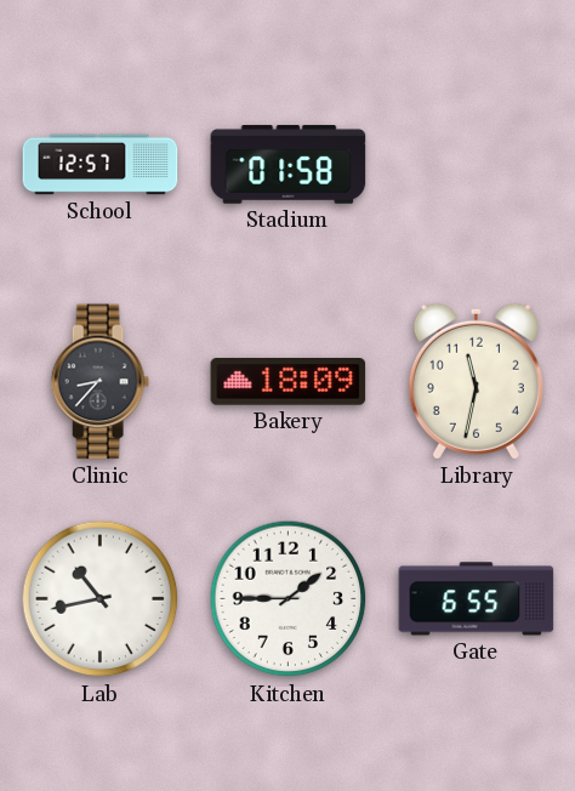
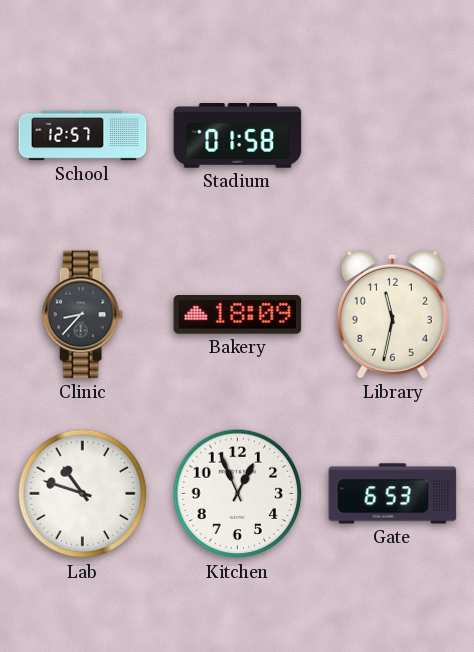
Lab: 10:43 -> 10:48 (83, 494)
Kitchen: 1:45 -> 12:56 (238, 494)
Gate: 6:55 -> 6:53 (393, 494)
